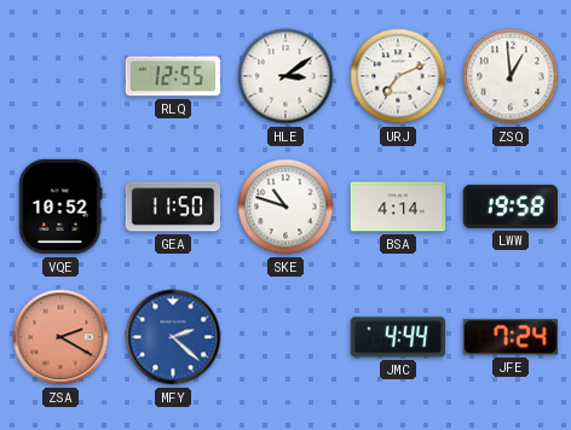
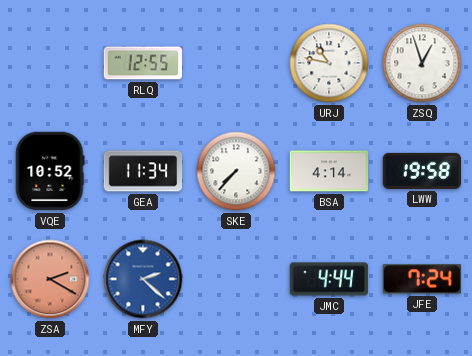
HLE: 3:09 -> none (285, 76)
URJ: 7:11 -> 10:47 (329, 63)
ZSQ: 12:59 -> 12:57 (422, 63)
GEA: 11:50 -> 11:34 (143, 171)
SKE: 10:48 -> 7:37 (236, 171)
